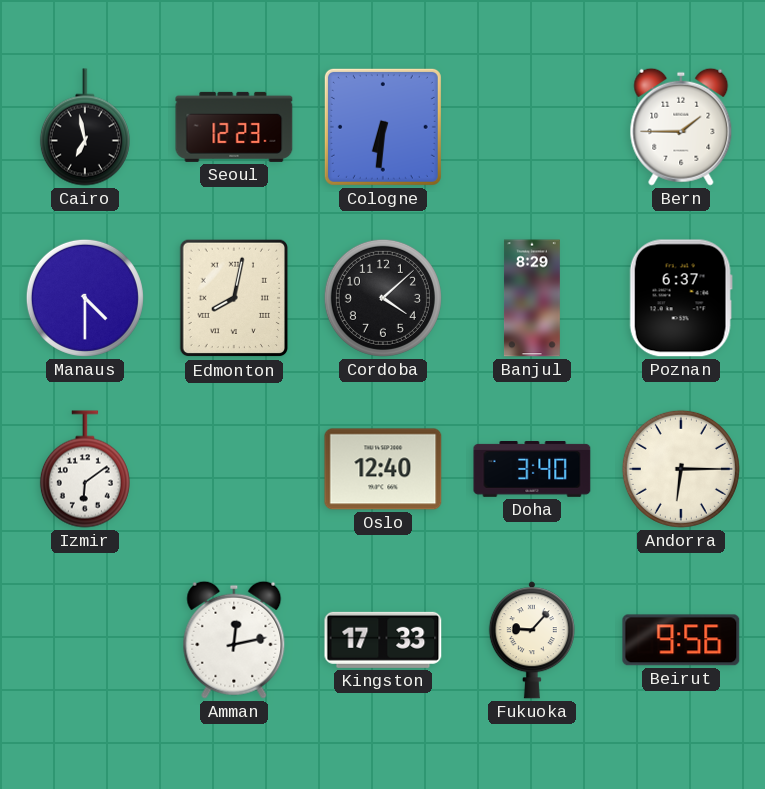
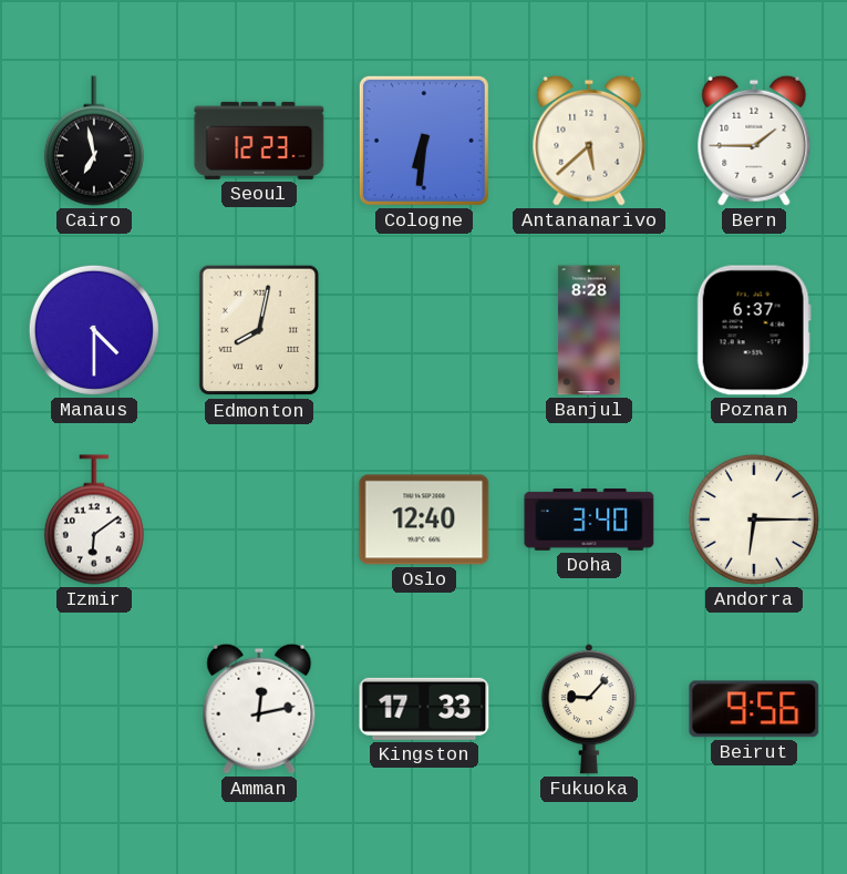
Antananarivo: none -> 5:38 (589, 141)
Cordoba: 4:08 -> none (383, 298)
Banjul: 8:29 -> 8:28 (589, 330)
